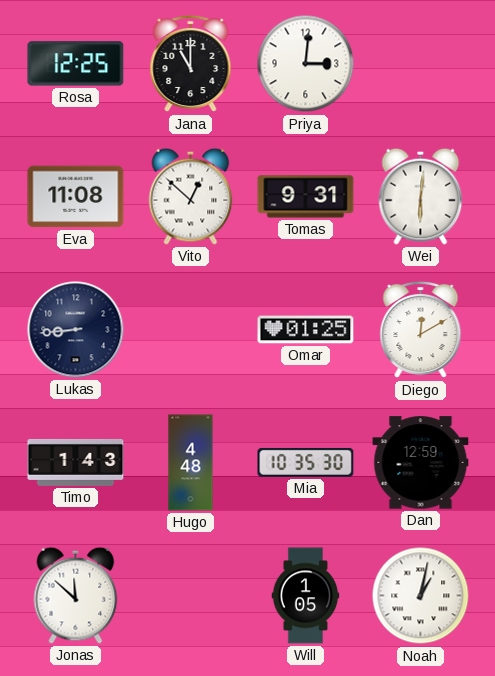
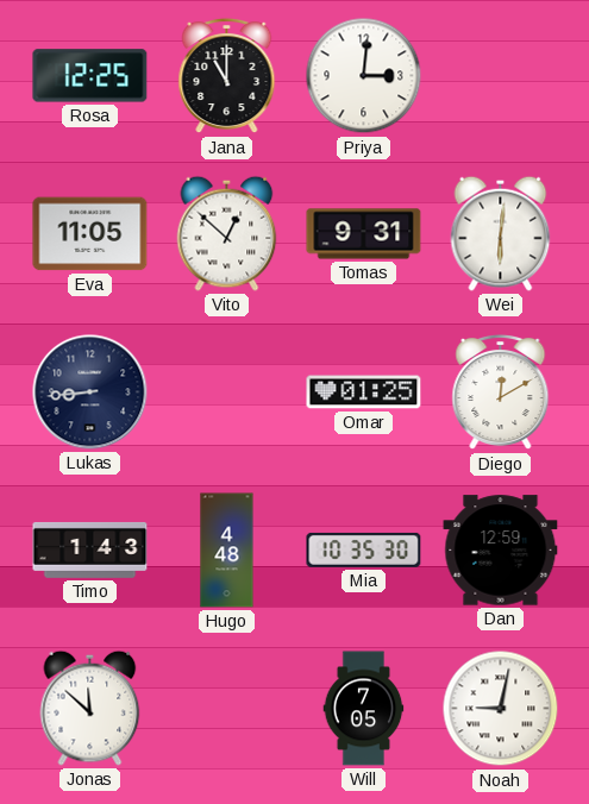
Eva: 11:08 -> 11:05 (90, 234)
Will: 1:05 -> 7:05 (364, 709)
Noah: 1:02 -> 9:02 (501, 709)
